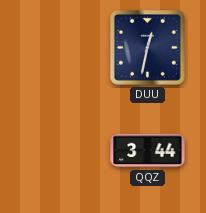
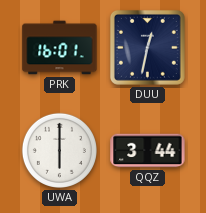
PRK: none -> 16:01 (60, 48)
UWA: none -> 6:00 (59, 150)
